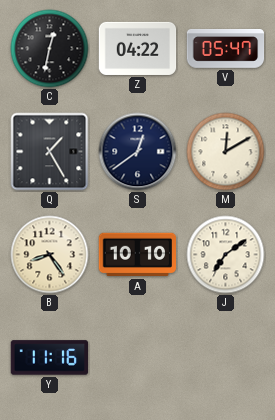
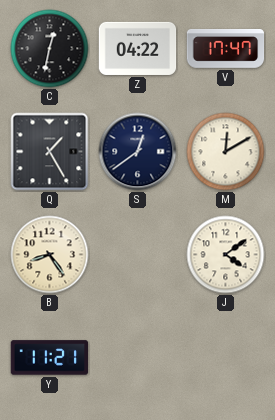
V: 05:47 -> 17:47 (226, 49)
A: 10:10 -> none (138, 255)
J: 7:09 -> 4:09 (226, 255)
Y: 11:16 -> 11:21 (50, 358)
